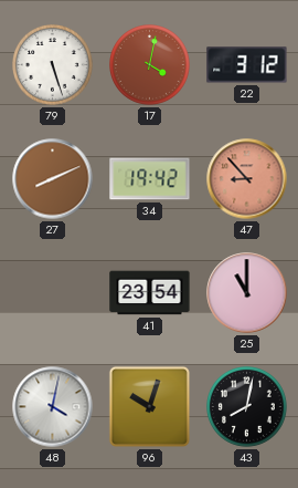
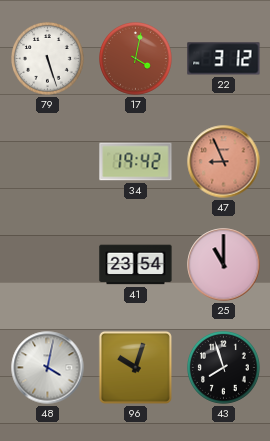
27: 8:11 -> none (53, 179)
47: 8:53 -> 8:56 (224, 162)
43: 8:02 -> 7:57 (224, 368)
